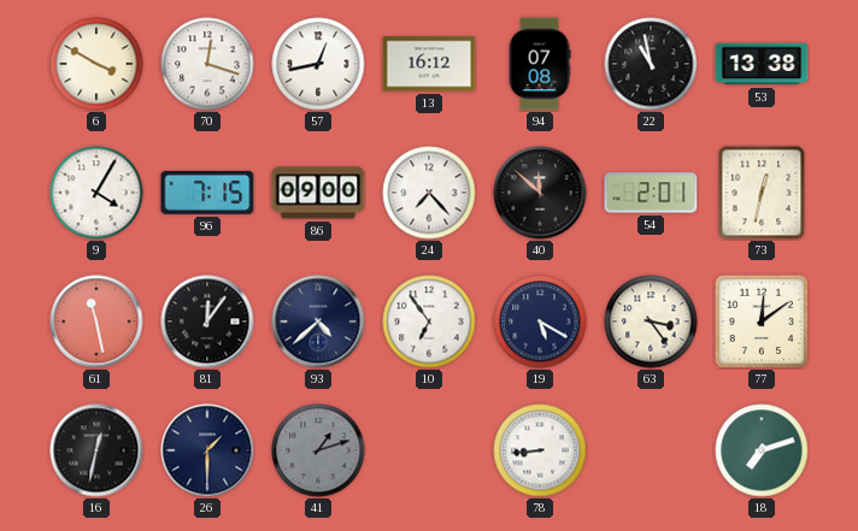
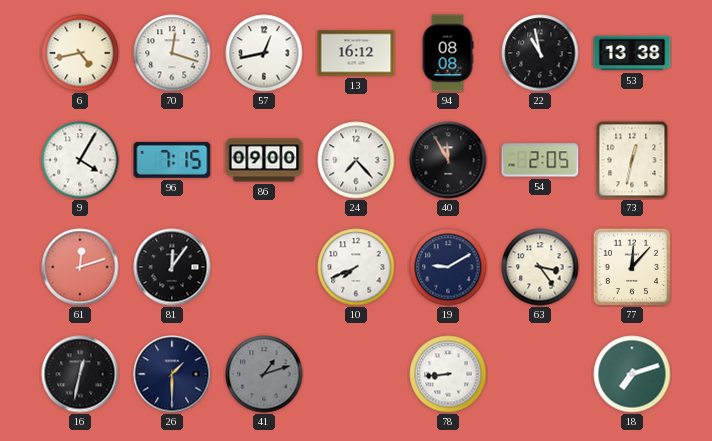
6: 3:50 -> 4:43 (80, 53)
94: 07:08 -> 08:08 (448, 53)
40: 11:52 -> 11:55 (448, 160)
54: 2:01 -> 2:05 (540, 160)
61: 11:28 -> 12:12 (80, 267)
93: 4:38 -> none (318, 321)
10: 6:54 -> 7:41 (356, 267)
19: 5:20 -> 9:10 (448, 267)
77: 12:09 -> 12:07 (631, 266)
